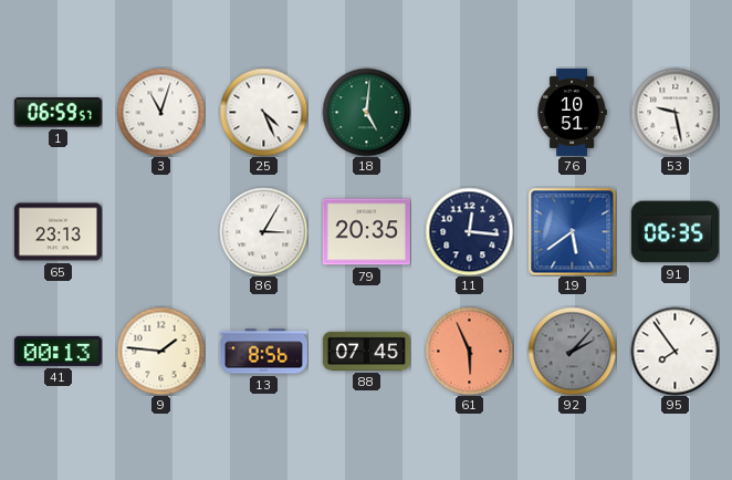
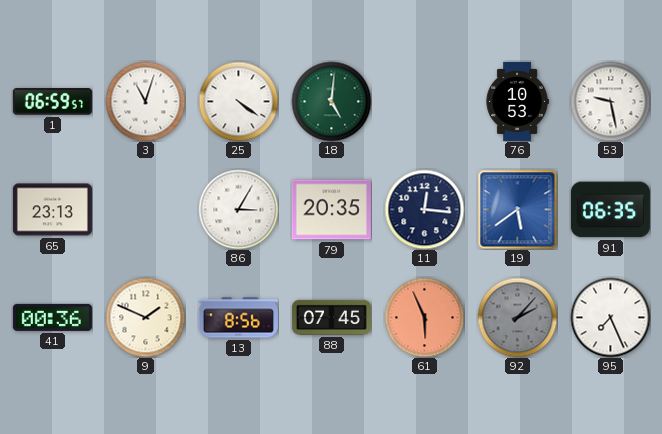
25: 4:26 -> 4:21 (238, 101)
76: 10:51 -> 10:53 (517, 101)
41: 00:13 -> 00:36 (52, 317)
9: 1:46 -> 1:49 (145, 317)
95: 7:54 -> 7:26 (610, 317)
